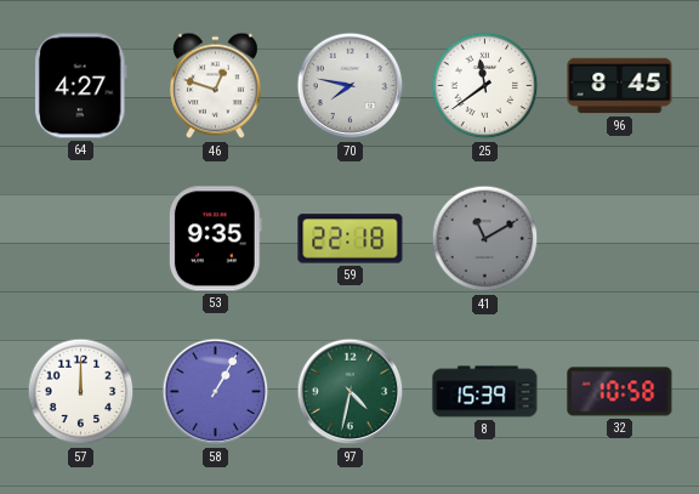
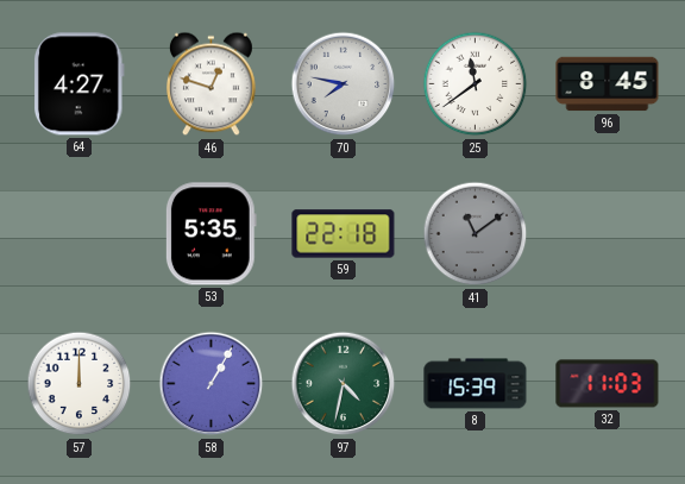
53: 9:35 -> 5:35 (210, 234)
41: 11:10 -> 11:09 (476, 234)
32: 10:58 -> 11:03 (608, 384)
